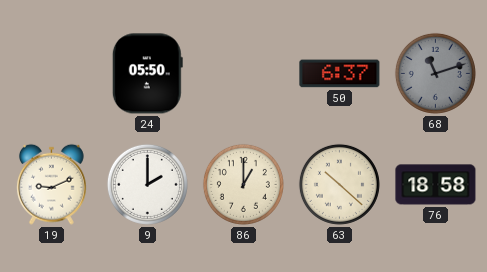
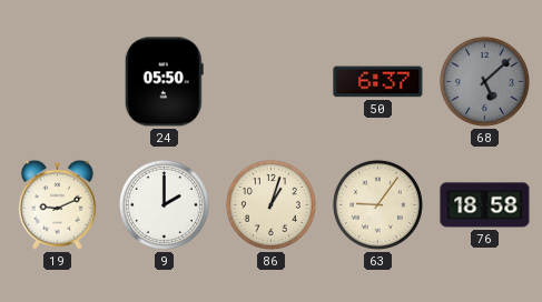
68: 11:12 -> 5:08 (484, 81)
86: 1:00 -> 1:03 (270, 204)
63: 10:22 -> 9:06 (377, 204)
